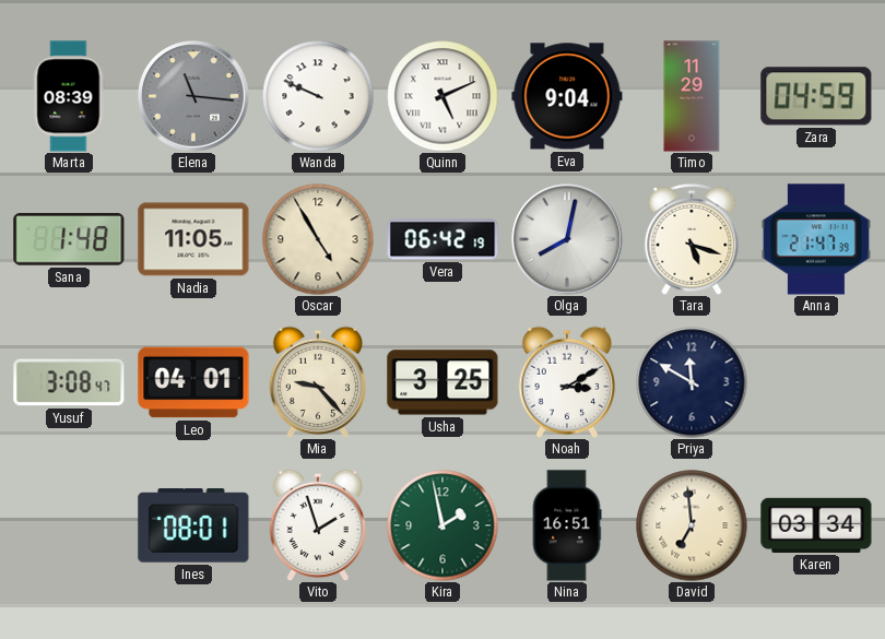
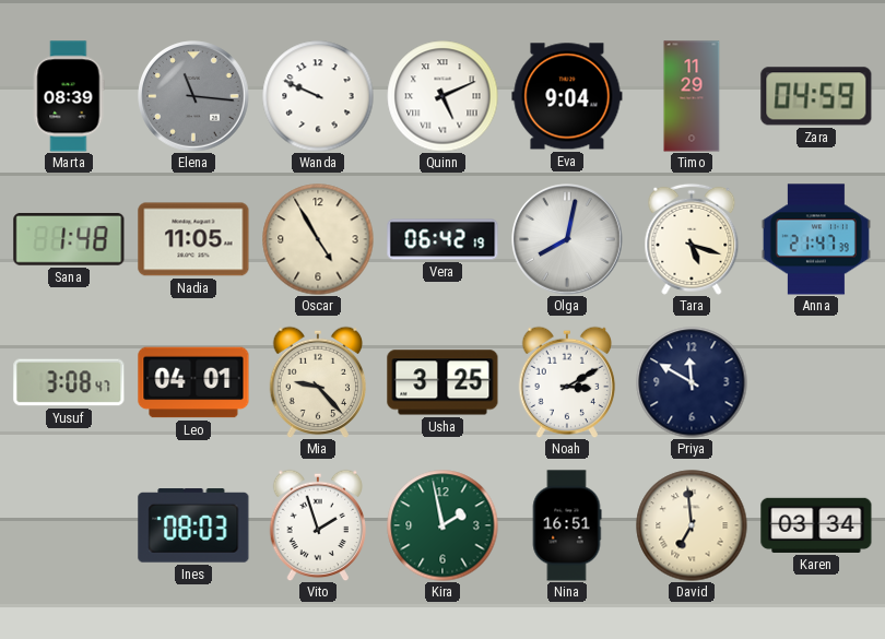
Ines: 08:01 -> 08:03 (193, 525)
